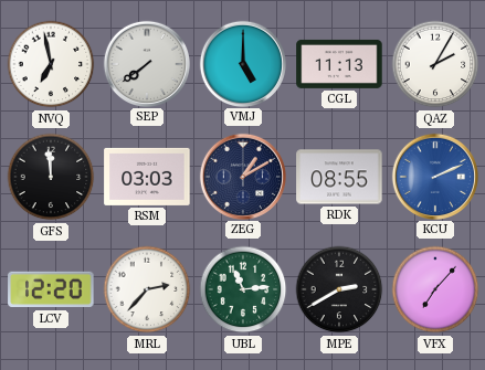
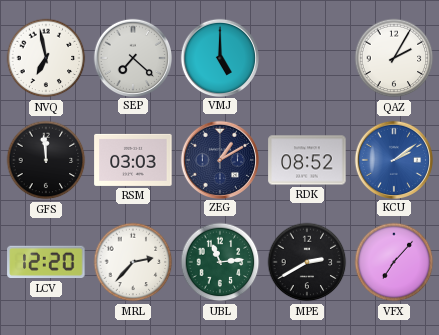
SEP: 7:39 -> 7:22 (132, 57)
CGL: 11:13 -> none (339, 64)
RDK: 08:55 -> 08:52 (307, 160)
KCU: 2:11 -> 2:09 (393, 159)
